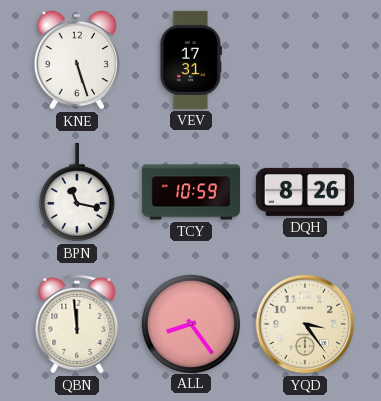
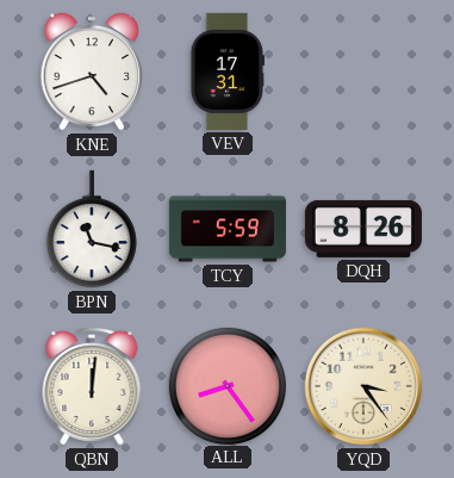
KNE: 5:27 -> 4:42 (92, 72)
TCY: 10:59 -> 5:59 (228, 229)
QBN: 11:59 -> 12:01 (92, 386)
